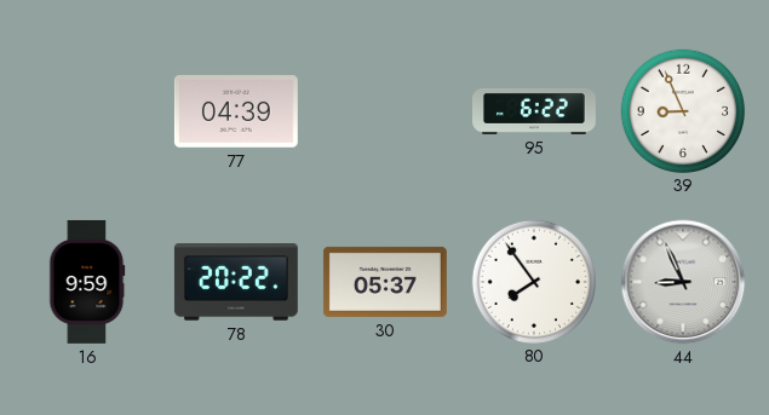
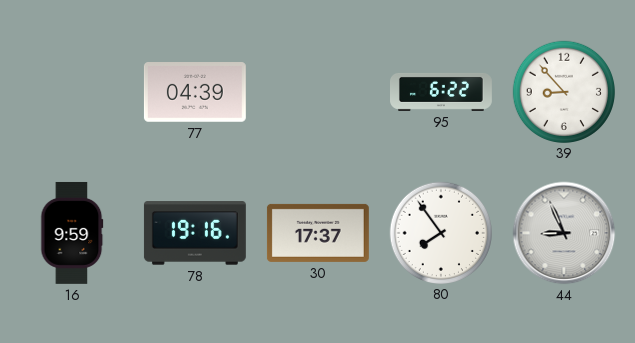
39: 8:56 -> 8:53 (563, 91)
78: 20:22 -> 19:16 (195, 233)
30: 05:37 -> 17:37 (318, 233)
